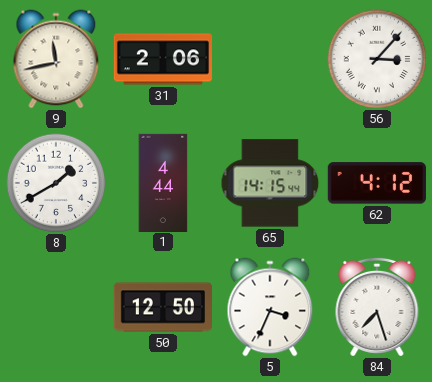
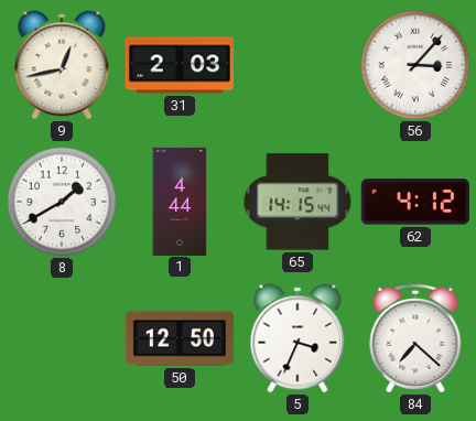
9: 11:43 -> 12:43 (62, 65)
31: 2:06 -> 2:03 (178, 65)
84: 7:27 -> 7:22 (415, 338)
